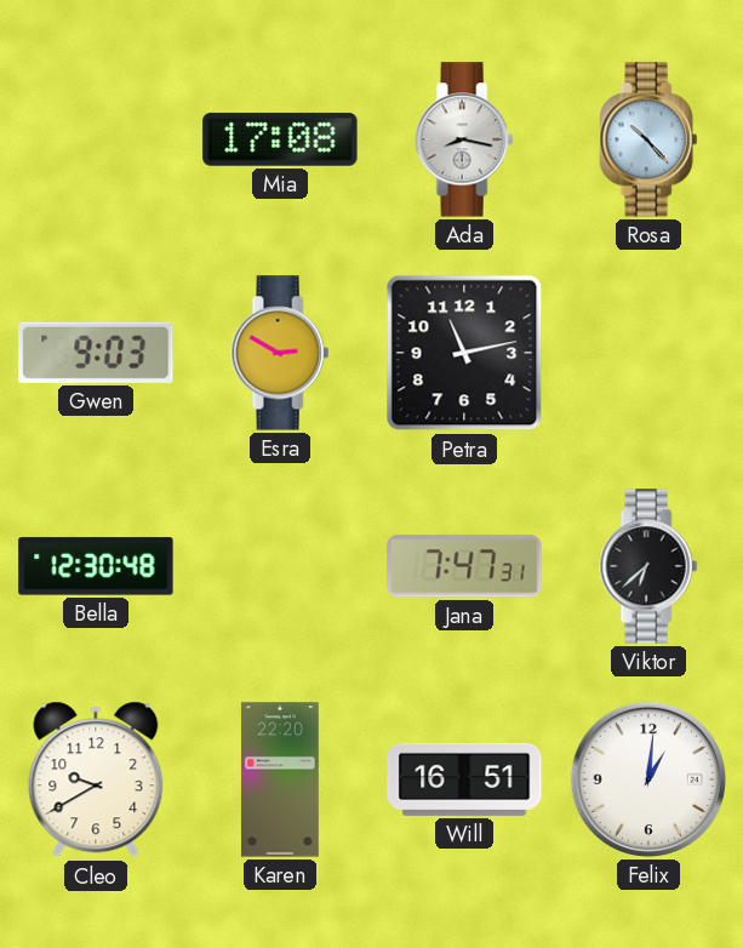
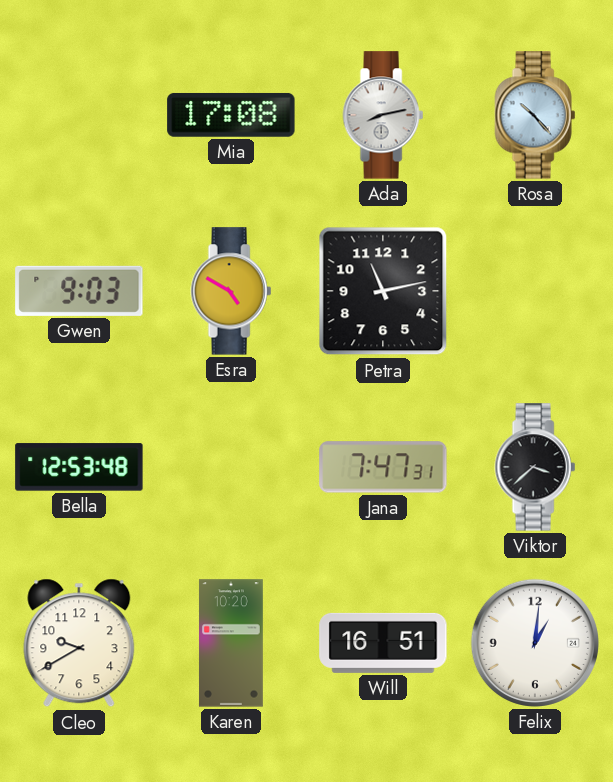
Ada: 8:17 -> 8:13 (383, 115)
Esra: 2:50 -> 4:50 (231, 291)
Bella: 12:30 -> 12:53 (79, 467)
Viktor: 6:38 -> 3:38 (535, 467)
Karen: 22:20 -> 10:20 (231, 643)
